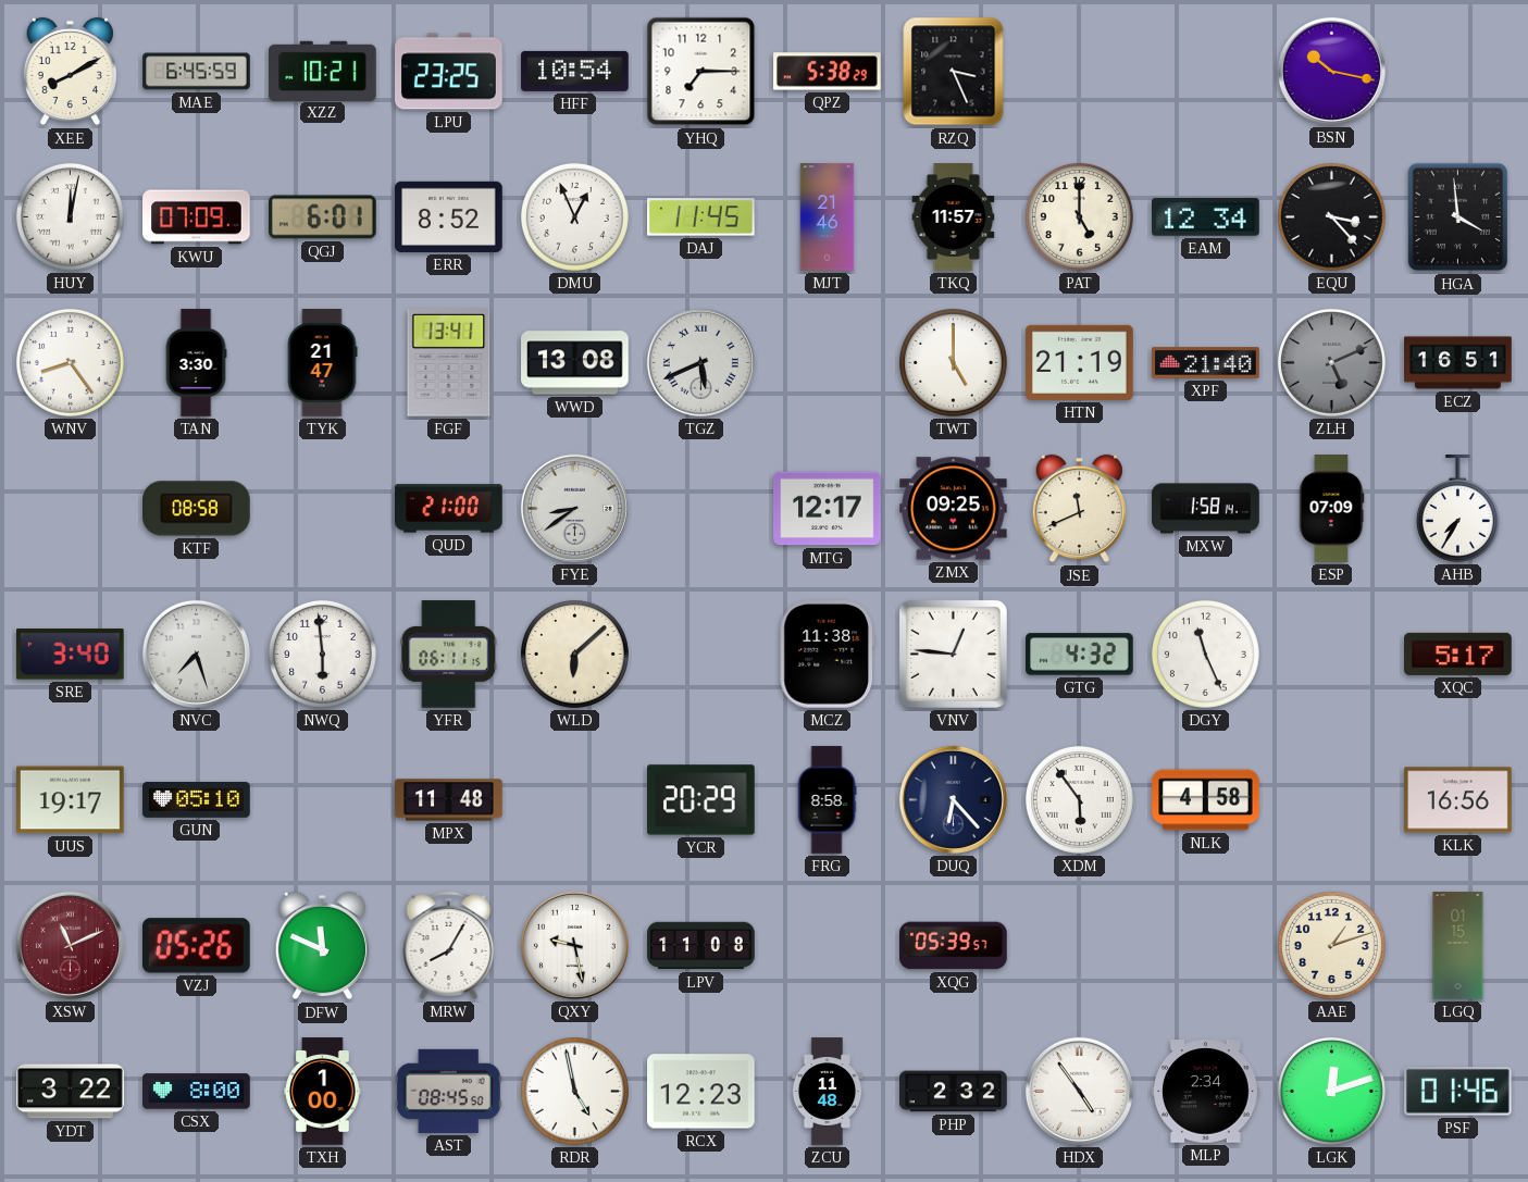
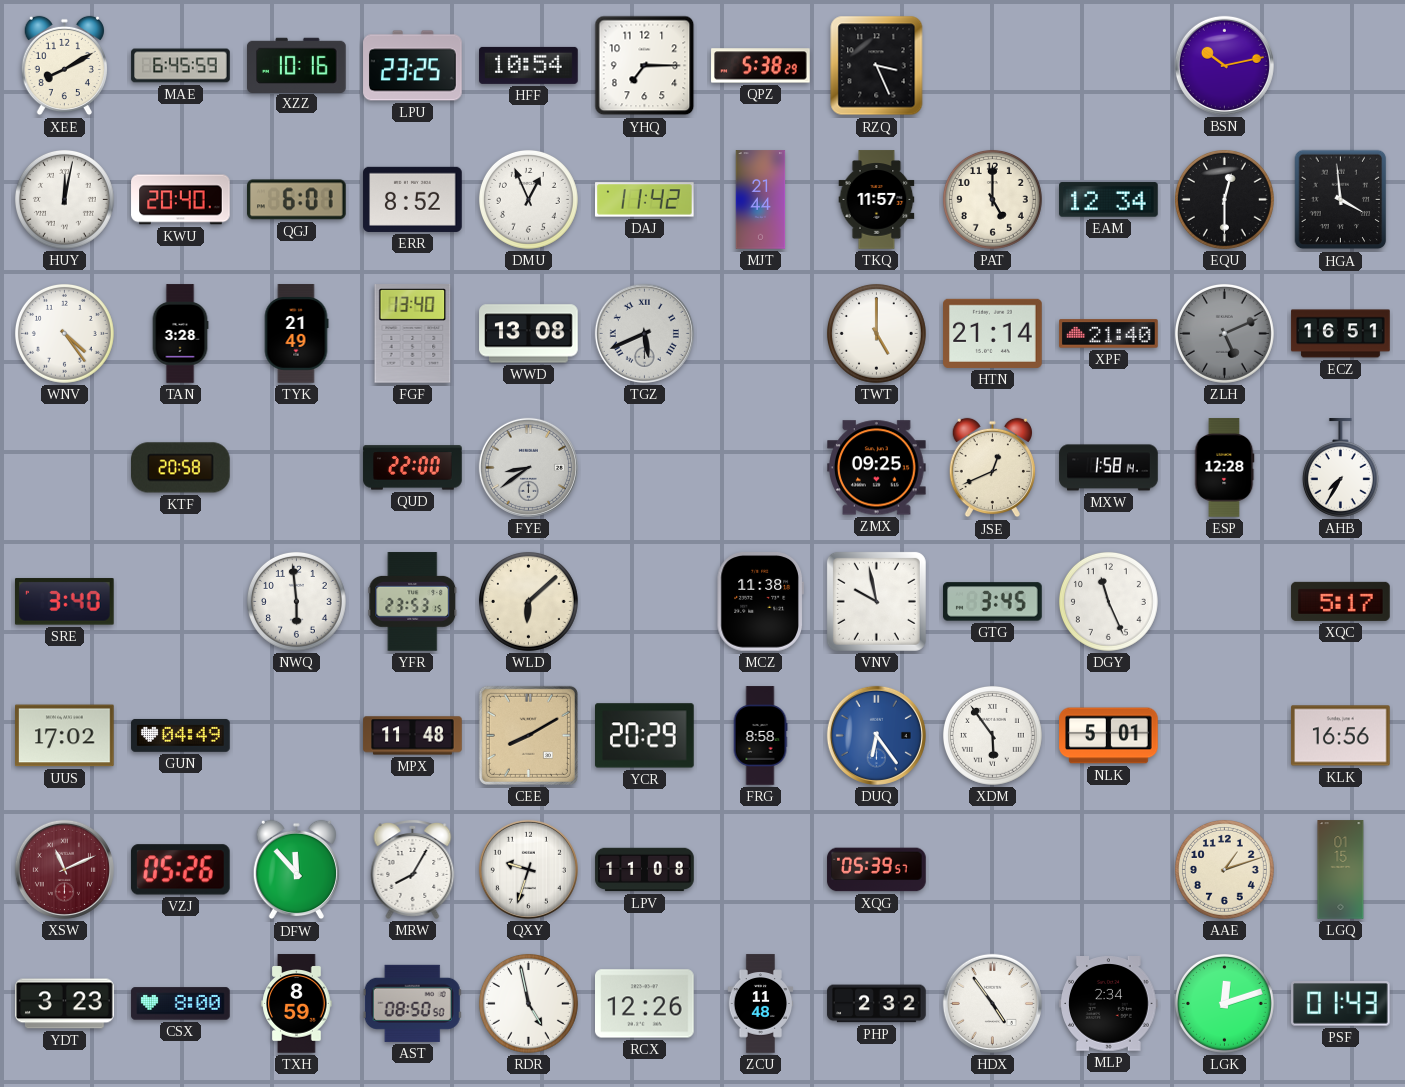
XZZ: 10:21 -> 10:16 (297, 65)
BSN: 10:17 -> 10:13 (1224, 65)
KWU: 07:09 -> 20:40 (181, 200)
DAJ: 11:45 -> 11:42 (645, 200)
MJT: 21:46 -> 21:44 (761, 200)
EQU: 3:23 -> 12:30 (1224, 199)
WNV: 8:24 -> 4:24 (64, 333)
TAN: 3:30 -> 3:28 (180, 334)
TYK: 21:47 -> 21:49 (296, 334)
FGF: 13:41 -> 13:40 (413, 334)
HTN: 21:19 -> 21:14 (993, 333)
KTF: 08:58 -> 20:58 (181, 468)
QUD: 21:00 -> 22:00 (413, 468)
MTG: 12:17 -> none (828, 509)
JSE: 11:41 -> 12:41 (992, 468)
ESP: 07:09 -> 12:28 (1224, 468)
NVC: 7:27 -> none (196, 654)
YFR: 06:11 -> 23:53 (413, 602)
VNV: 12:46 -> 9:58 (876, 601)
GTG: 4:32 -> 3:45 (993, 602)
UUS: 19:17 -> 17:02 (65, 736)
GUN: 05:10 -> 04:49 (181, 735)
CEE: none -> 8:10 (528, 735)
DUQ: 6:23 -> 6:24 (876, 735)
DUQ dial: navy -> blue (876, 735)
NLK: 4:58 -> 5:01 (1109, 736)
DFW: 11:49 -> 11:53 (296, 870)
QXY: 9:28 -> 9:33 (528, 869)
YDT: 3:22 -> 3:23 (65, 1004)
TXH: 1:00 -> 8:59 (297, 1004)
AST: 08:45 -> 08:50 (412, 1003)
RCX: 12:23 -> 12:26 (645, 1004)
PSF: 01:46 -> 01:43 (1341, 1004)
